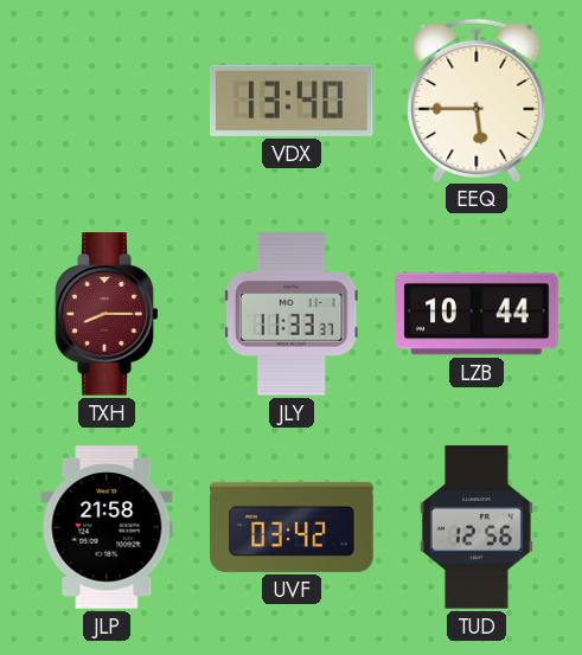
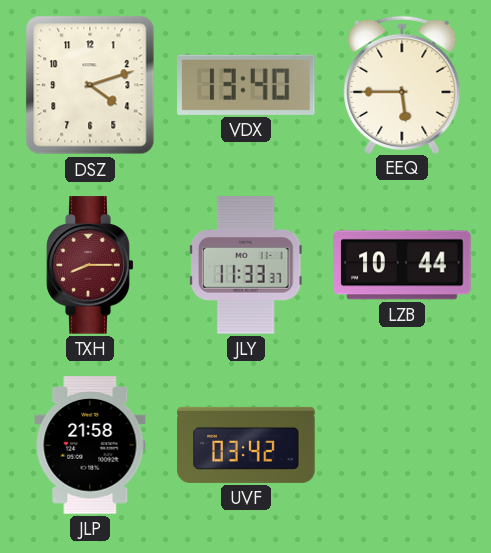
DSZ: none -> 4:12 (90, 85)
TUD: 12:56 -> none (477, 527)
